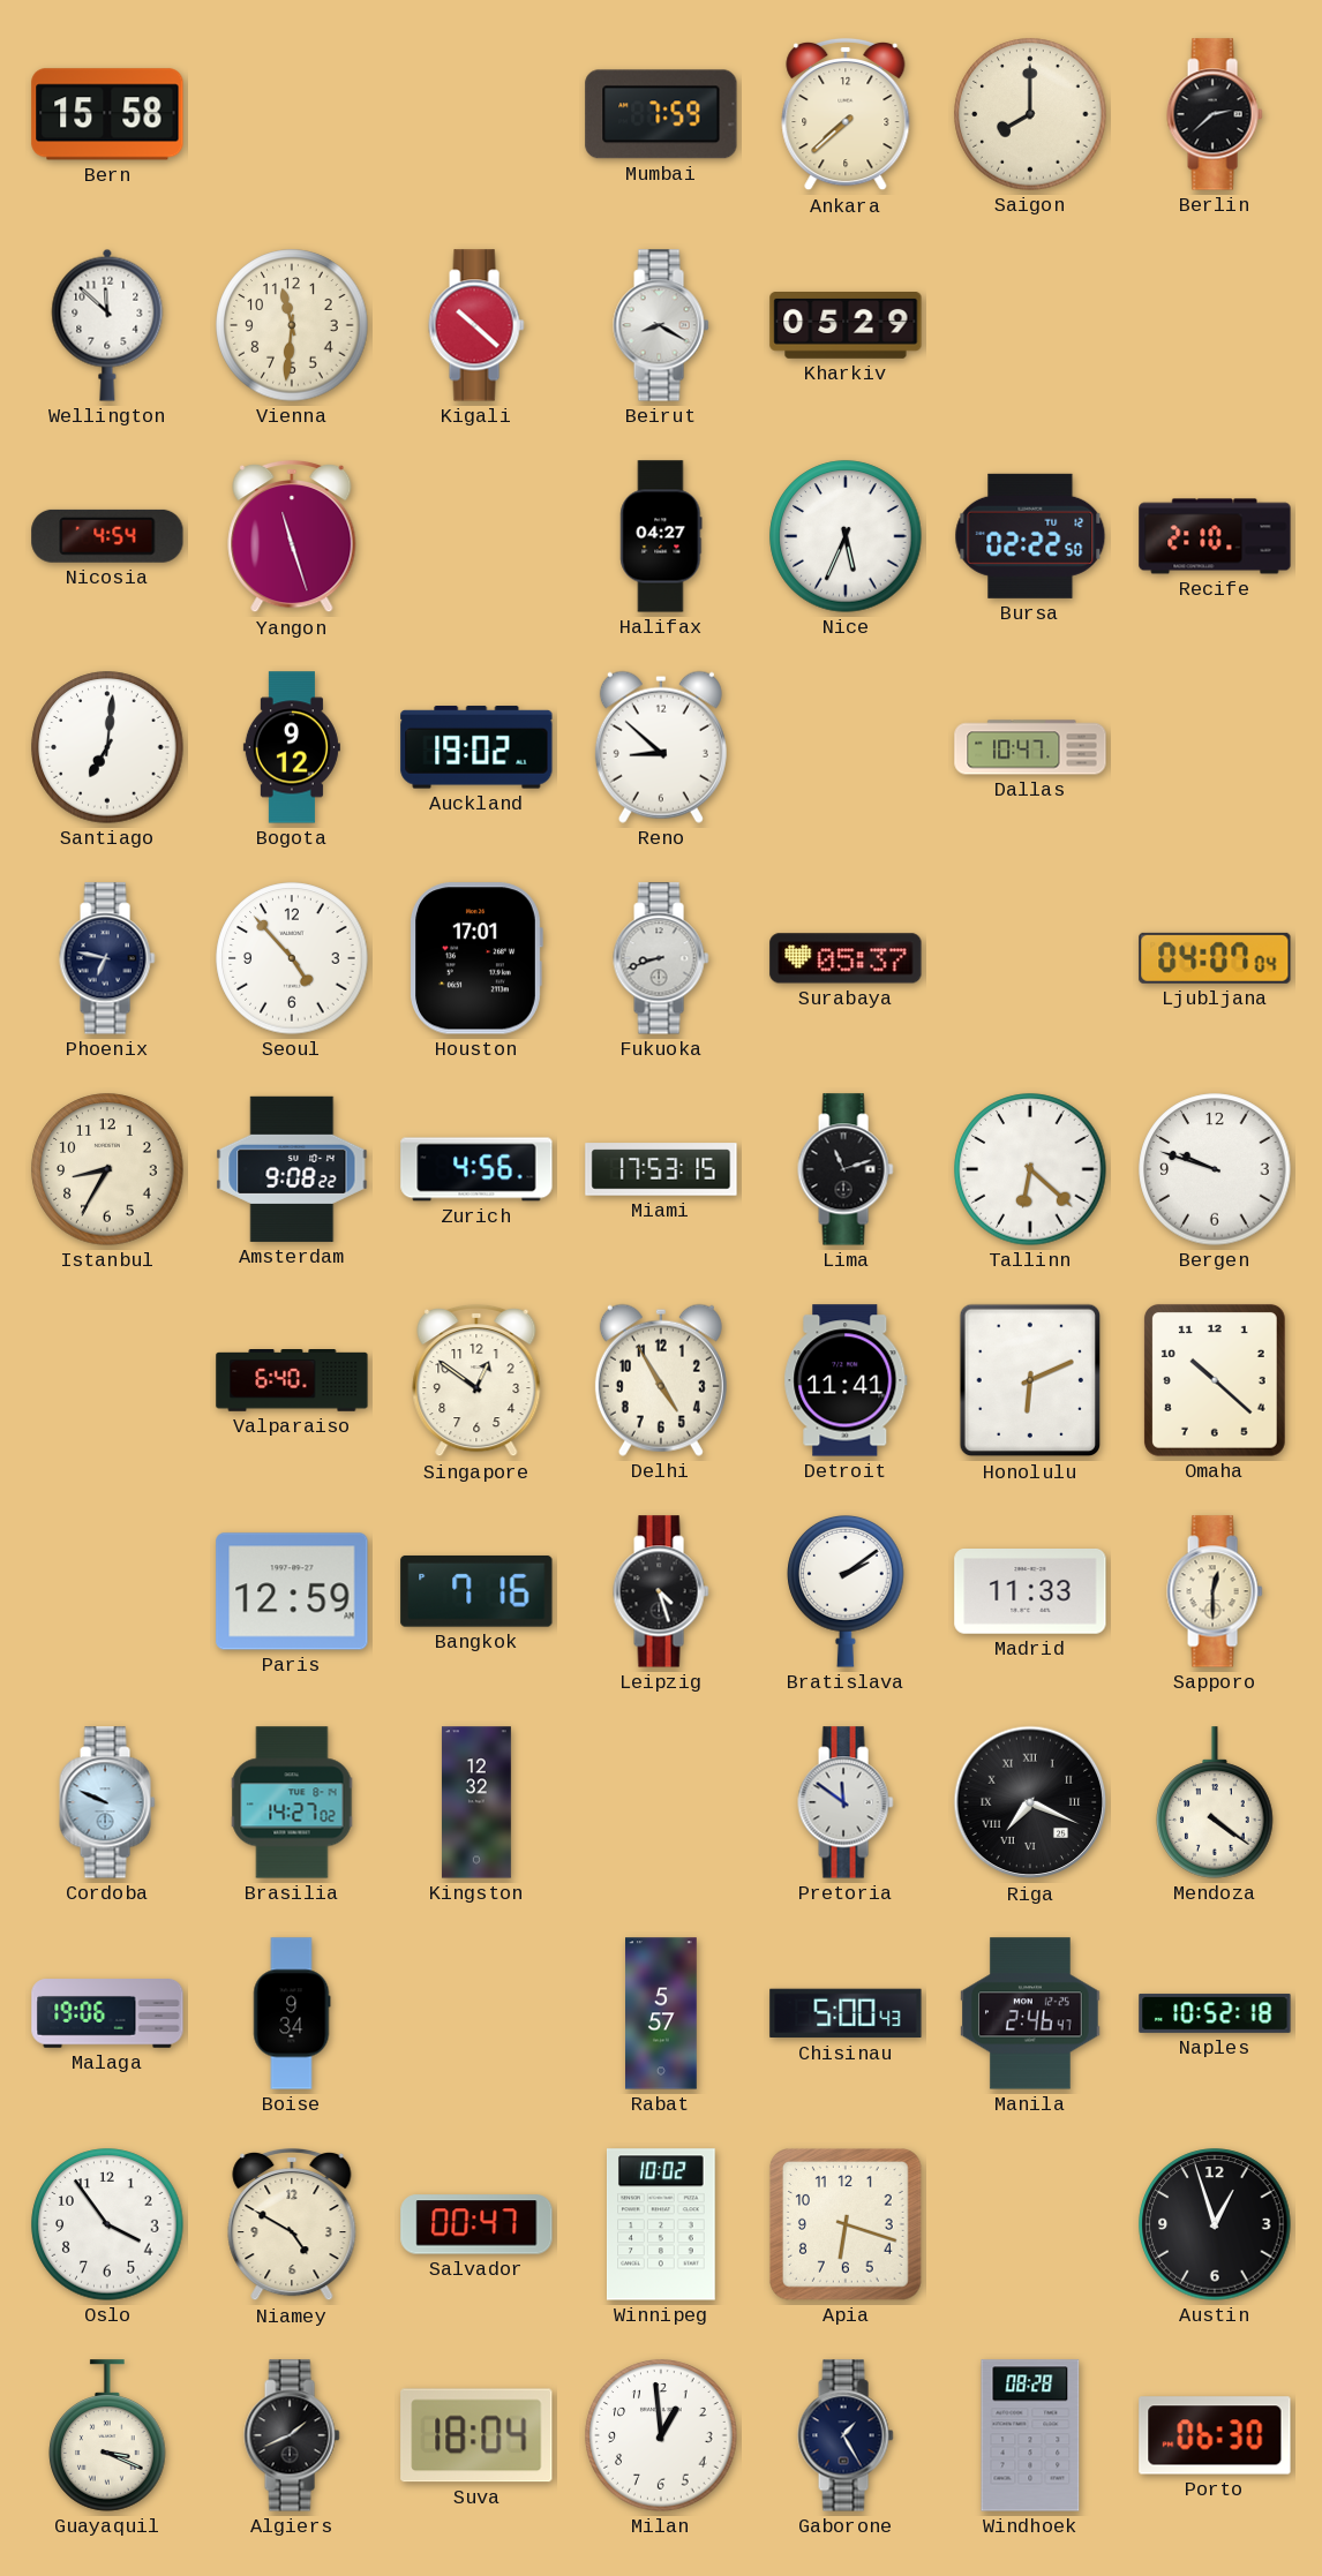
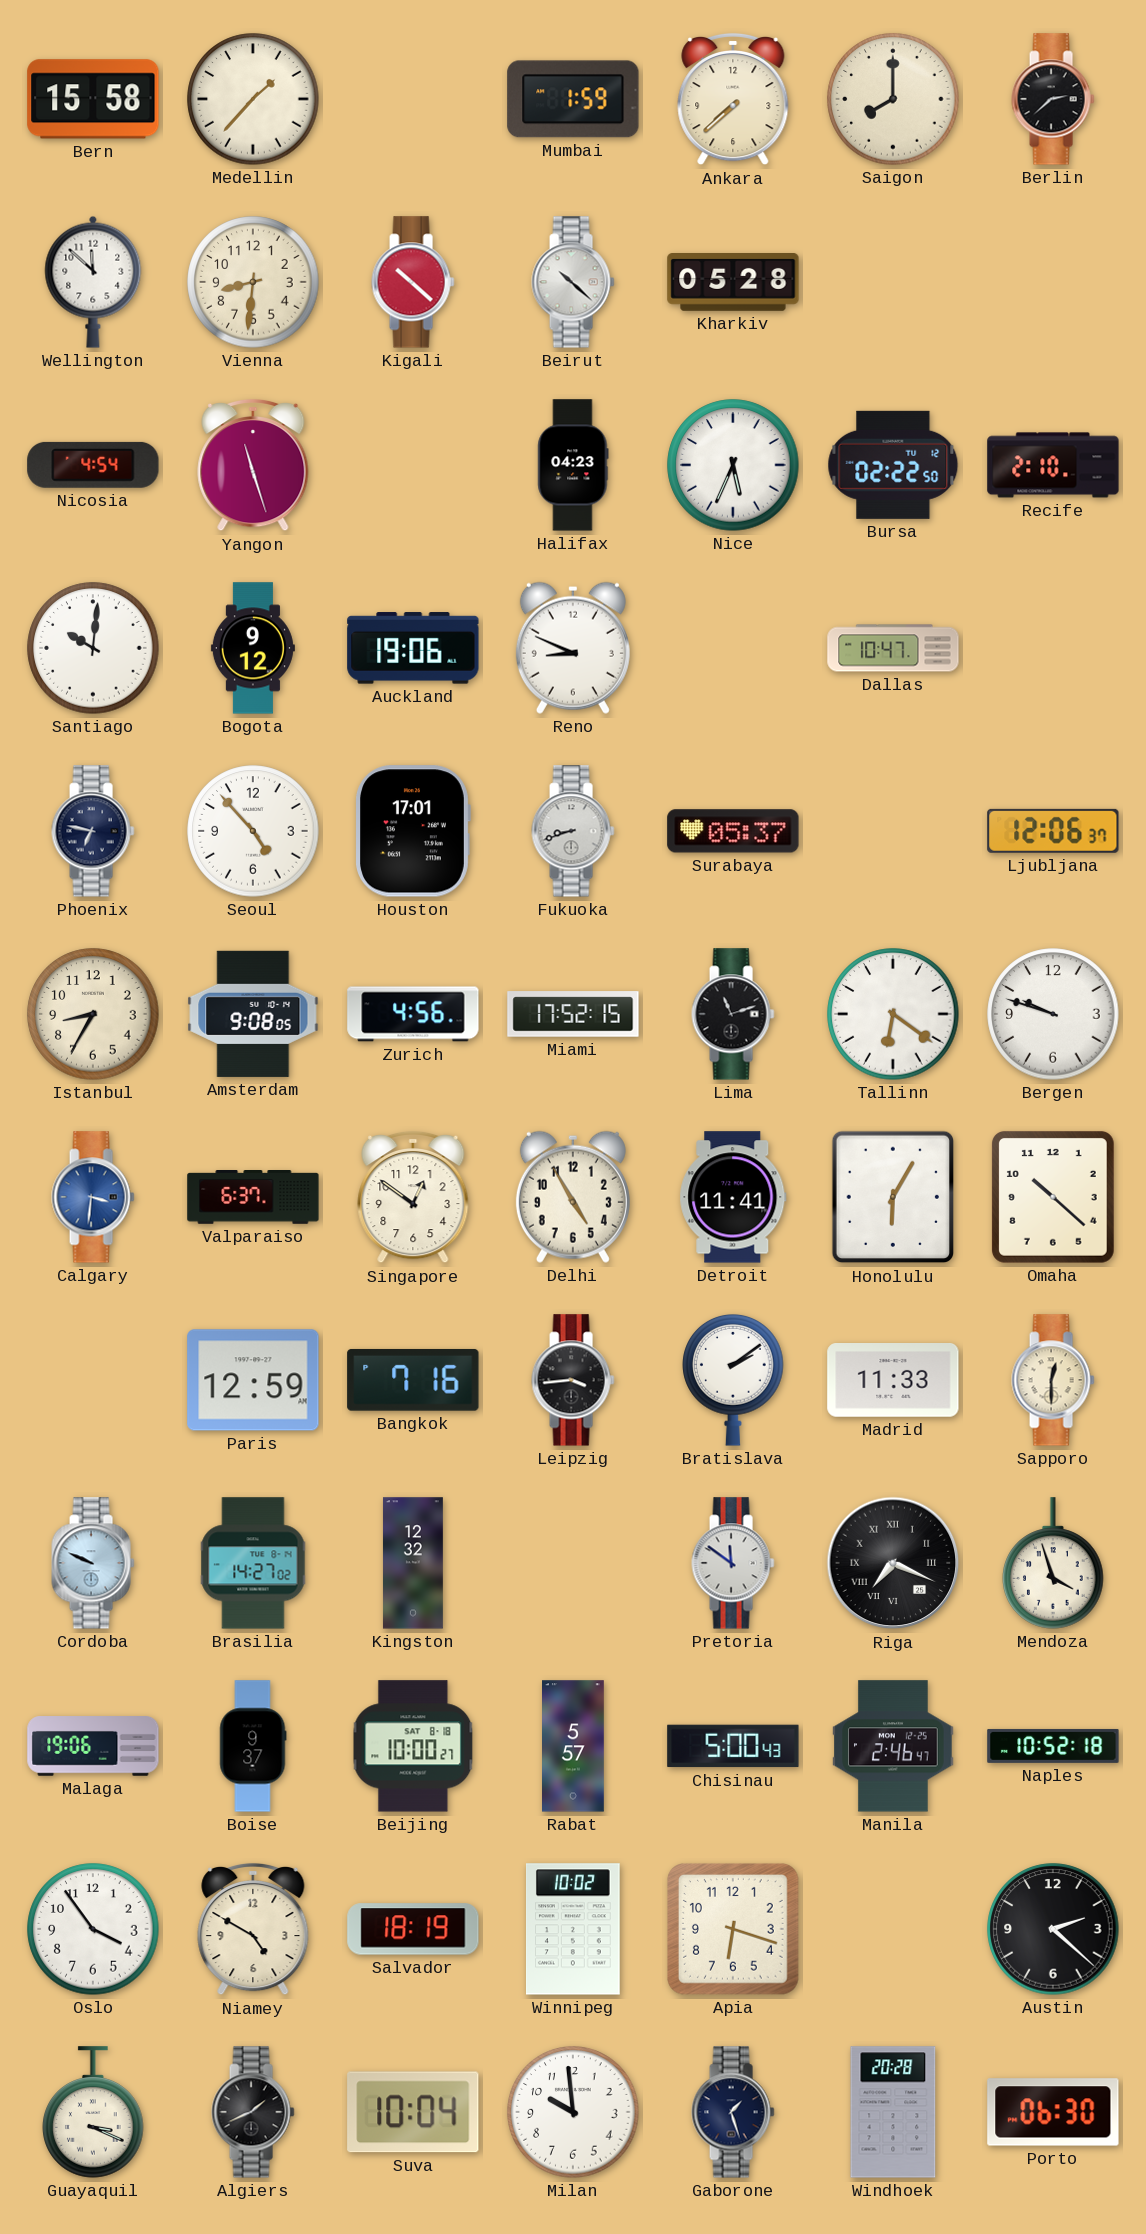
Medellin: none -> 1:37 (253, 99)
Mumbai: 7:59 -> 1:59 (573, 99)
Vienna: 11:31 -> 8:31 (253, 282)
Beirut: 8:20 -> 10:22 (573, 282)
Kharkiv: 05:29 -> 05:28 (733, 283)
Halifax: 04:27 -> 04:23 (573, 465)
Santiago: 7:01 -> 10:01 (93, 648)
Auckland: 19:02 -> 19:06 (413, 648)
Reno: 8:52 -> 8:49 (573, 648)
Ljubljana: 04:07 -> 12:06 (1053, 831)
Amsterdam: 9:08:22 -> 9:08:05 (253, 1014)
Miami: 17:53 -> 17:52 (573, 1014)
Tallinn: 6:22 -> 6:21 (893, 1014)
Calgary: none -> 3:31 (93, 1197)
Valparaiso: 6:40 -> 6:37 (253, 1198)
Honolulu: 6:11 -> 6:05 (892, 1197)
Leipzig: 4:27 -> 3:44 (573, 1380)
Mendoza: 4:21 -> 3:57 (1053, 1563)
Boise: 9:34 -> 9:37 (253, 1746)
Beijing: none -> 10:00 (413, 1746)
Salvador: 00:47 -> 18:19 (413, 1929)
Austin: 12:57 -> 2:22 (1053, 1929)
Suva: 18:04 -> 10:04 (413, 2112)
Milan: 12:59 -> 9:59 (573, 2112)
Gaborone: 1:25 -> 1:27 (733, 2112)
Windhoek: 08:28 -> 20:28 (893, 2112)
